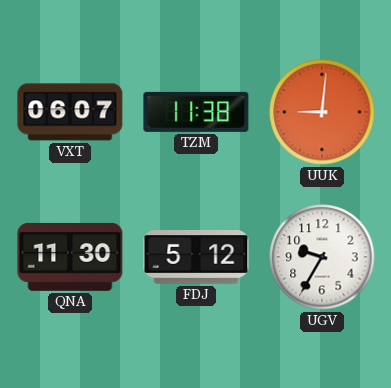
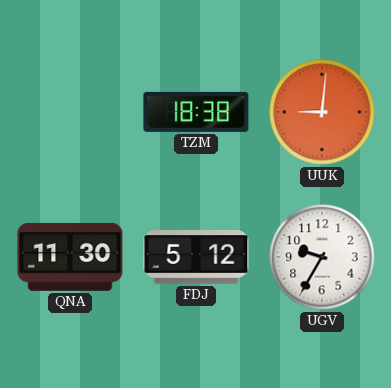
VXT: 06:07 -> none (70, 112)
TZM: 11:38 -> 18:38 (196, 112)
